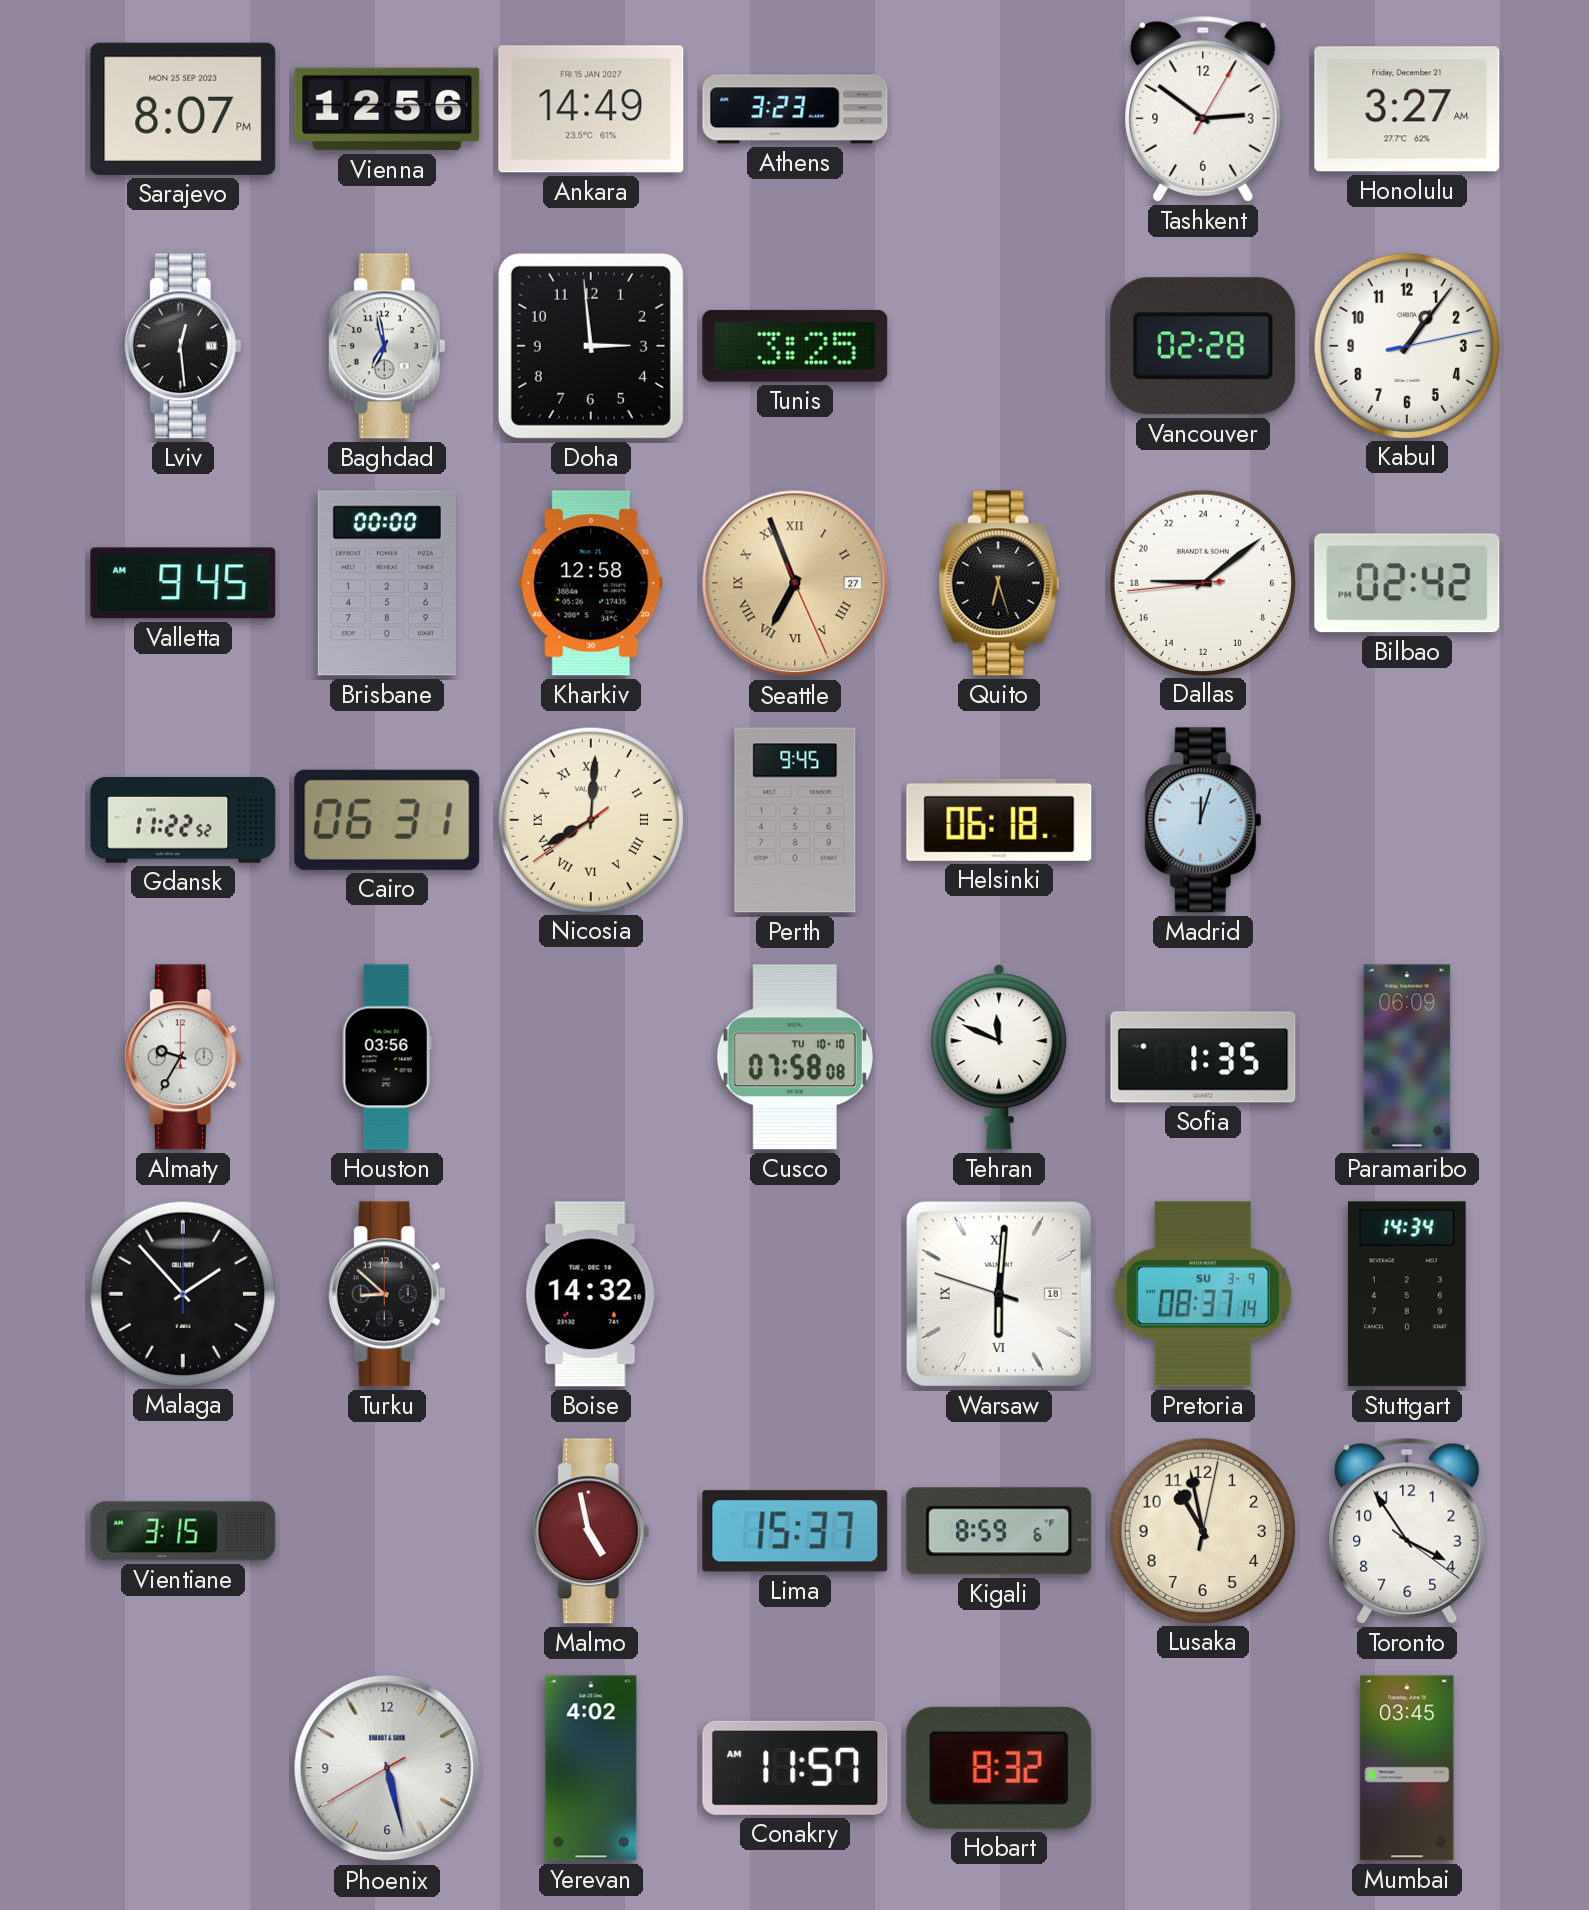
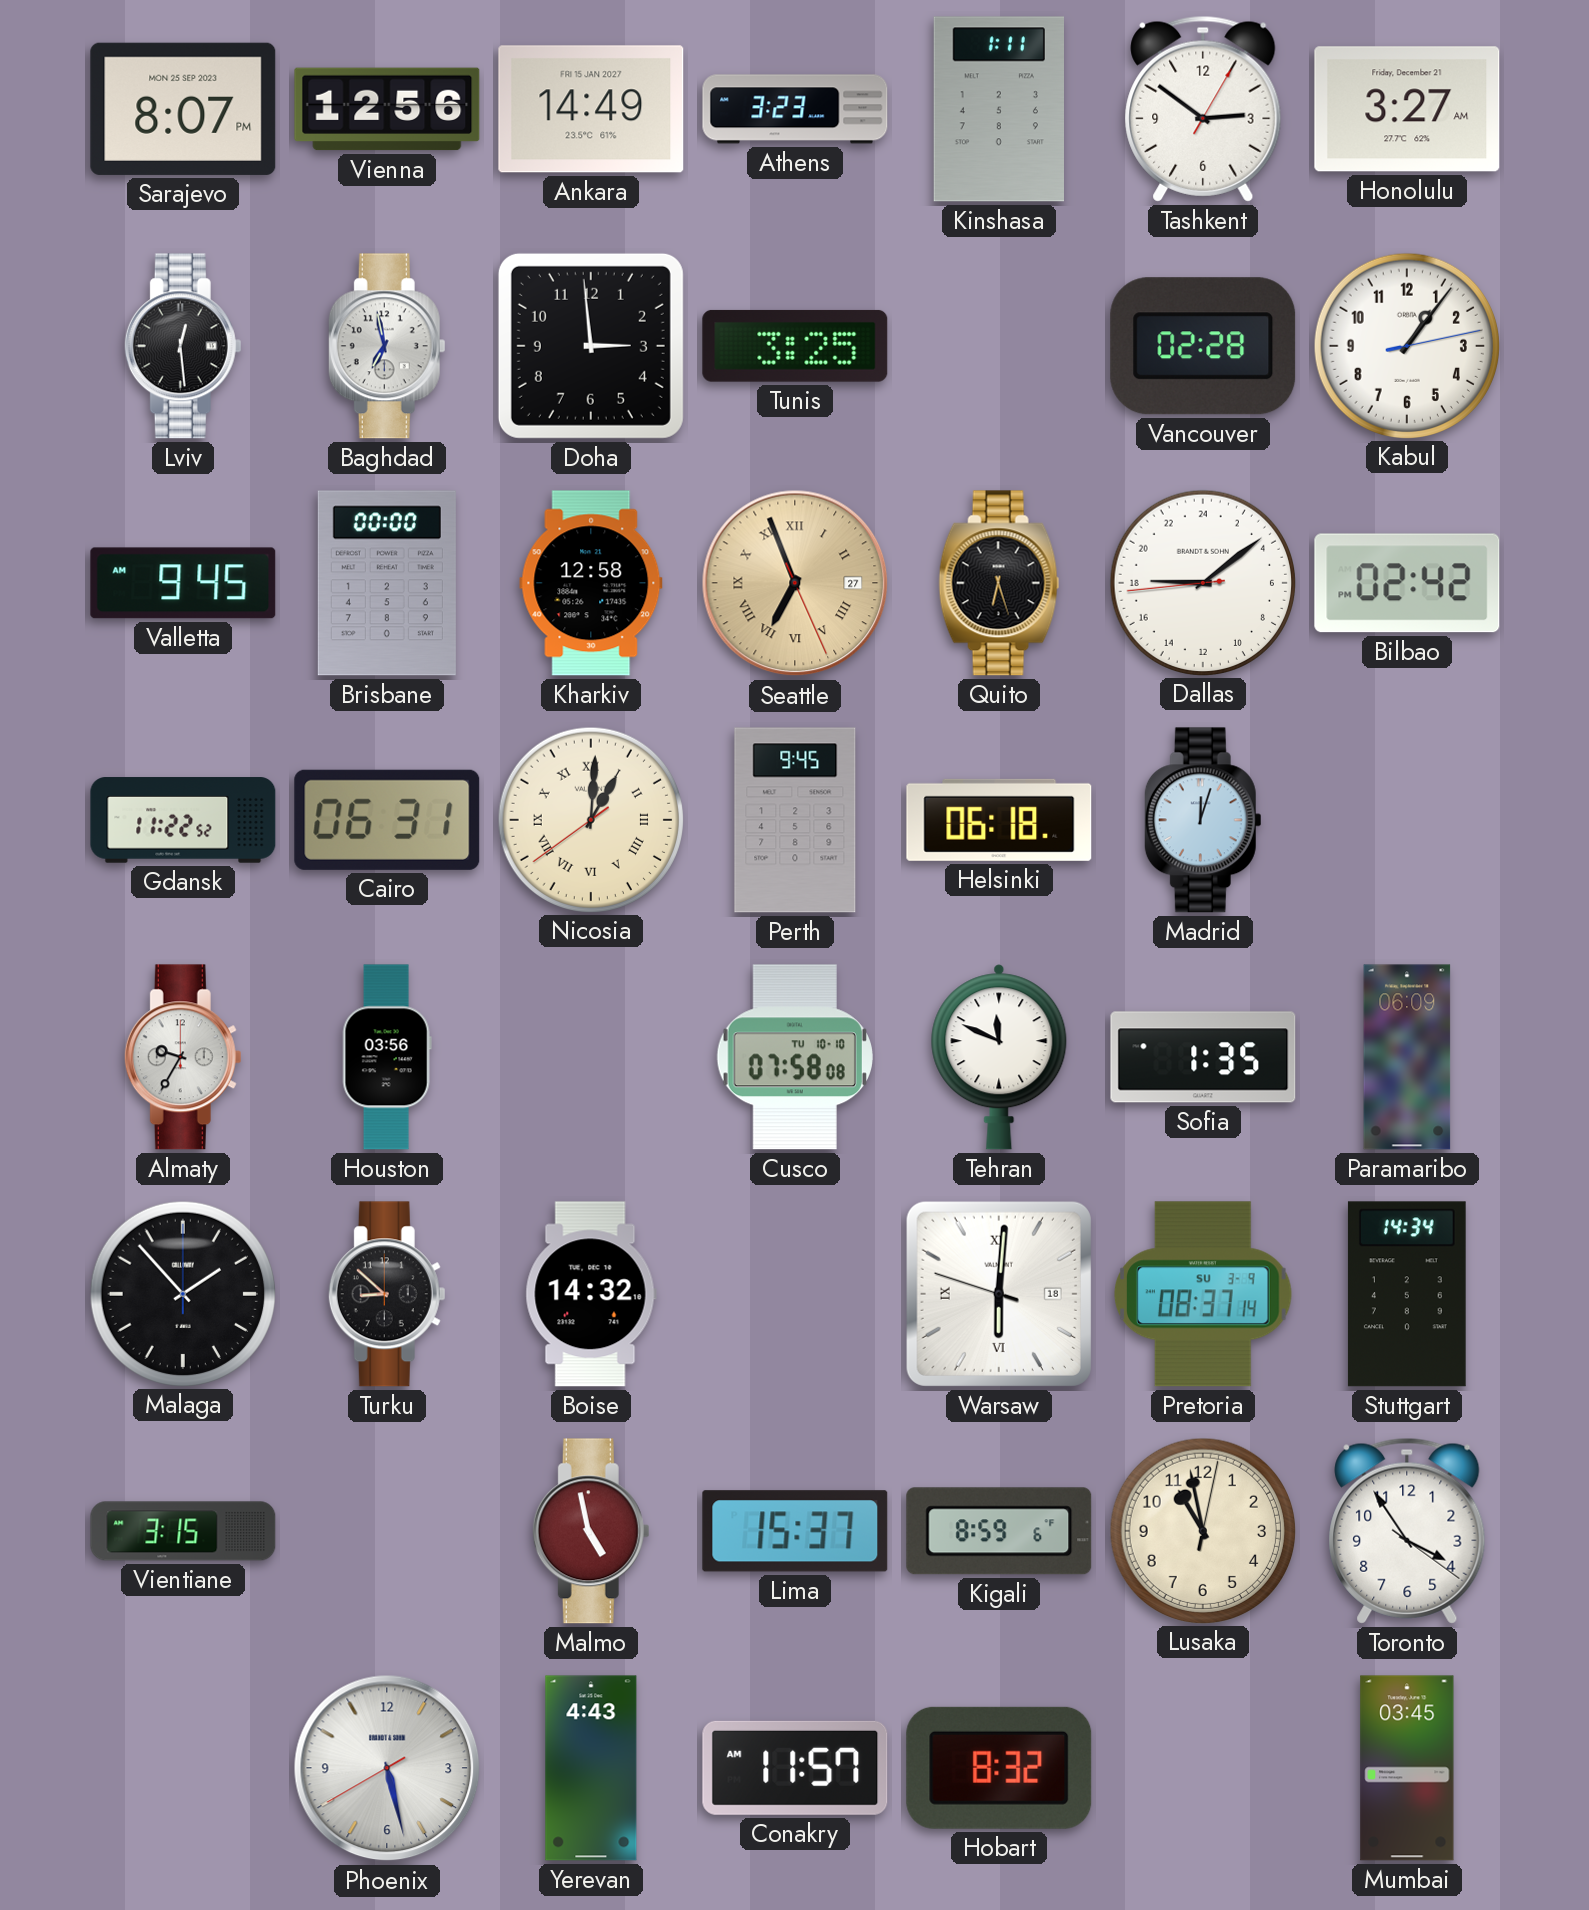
Kinshasa: none -> 1:11 (998, 109)
Nicosia: 8:00 -> 1:00 (590, 819)
Yerevan: 4:02 -> 4:43 (591, 1768)
